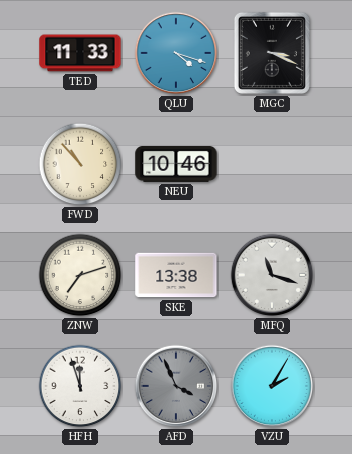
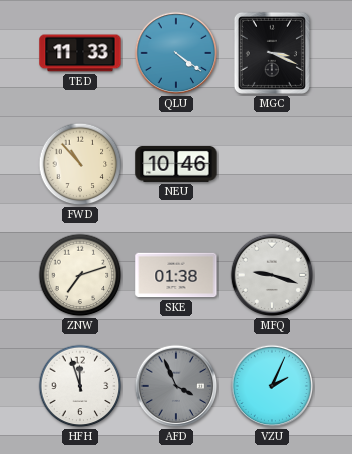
QLU: 4:18 -> 4:21 (176, 53)
SKE: 13:38 -> 01:38 (176, 275)
MFQ: 11:18 -> 9:18 (272, 275)
VZU: 2:05 -> 2:04 (272, 386)
